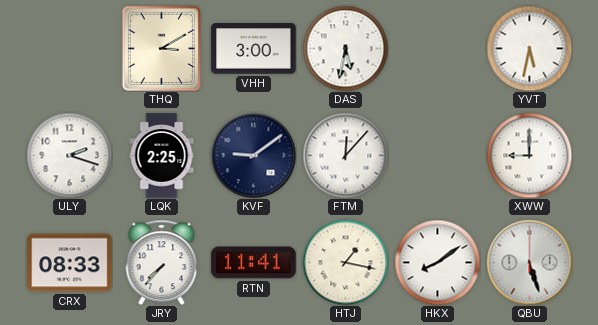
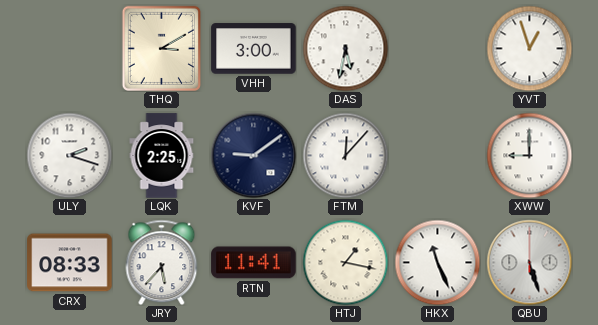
YVT: 5:32 -> 12:57 (529, 48)
JRY: 7:37 -> 5:37 (162, 262)
HKX: 8:09 -> 11:26 (437, 262)
